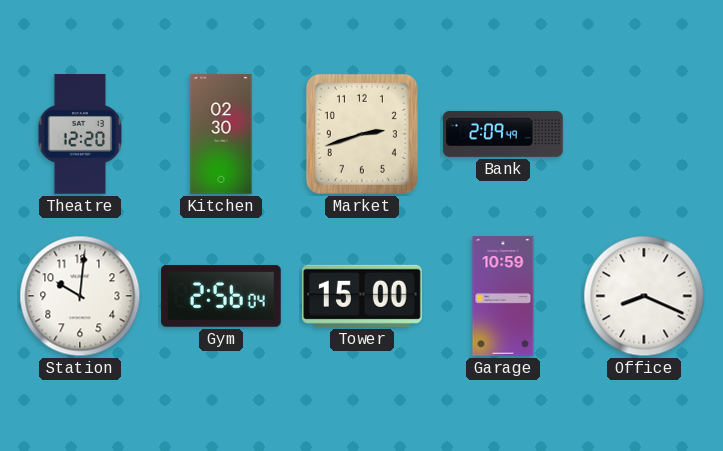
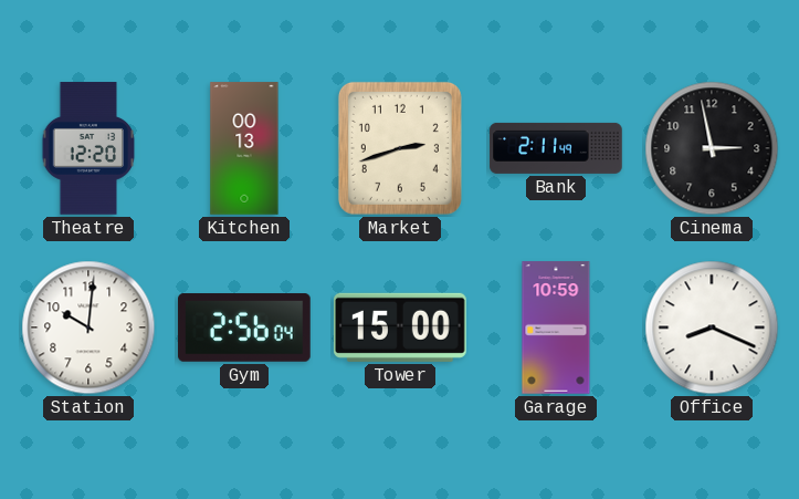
Kitchen: 02:30 -> 00:13 (244, 148)
Bank: 2:09 -> 2:11 (556, 148)
Cinema: none -> 2:58 (712, 148)
